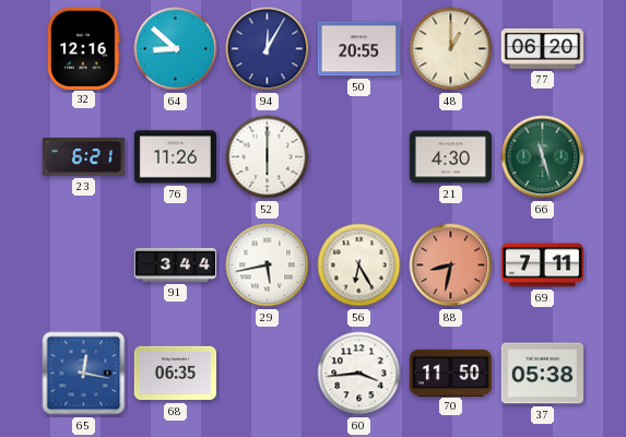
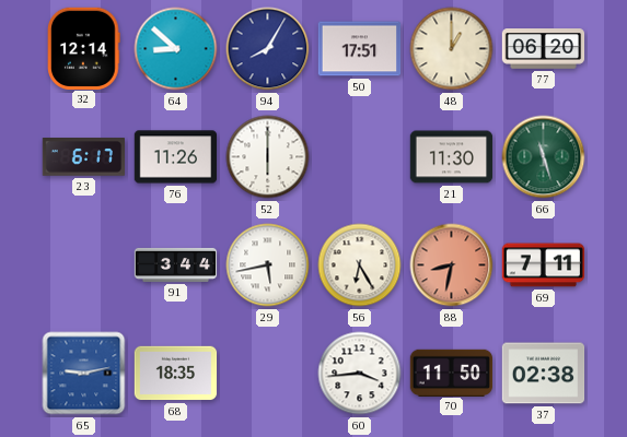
32: 12:16 -> 12:14 (84, 48)
94: 12:05 -> 8:05 (268, 49)
50: 20:55 -> 17:51 (360, 49)
23: 6:21 -> 6:17 (83, 157)
21: 4:30 -> 11:30 (452, 157)
65: 12:17 -> 9:13 (84, 374)
68: 06:35 -> 18:35 (176, 374)
37: 05:38 -> 02:38 (544, 374)
